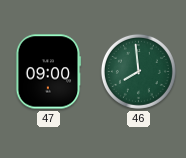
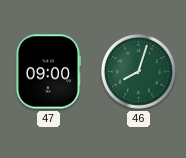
46: 7:59 -> 8:03 (138, 71)
